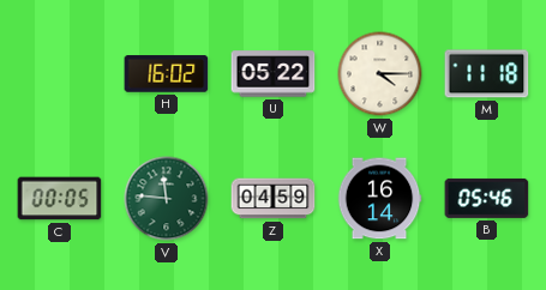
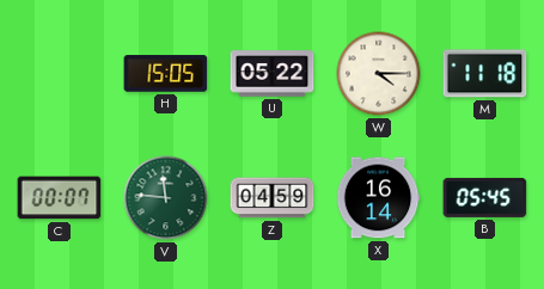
H: 16:02 -> 15:05 (166, 74)
C: 00:05 -> 00:07 (60, 198)
B: 05:46 -> 05:45 (485, 197)
